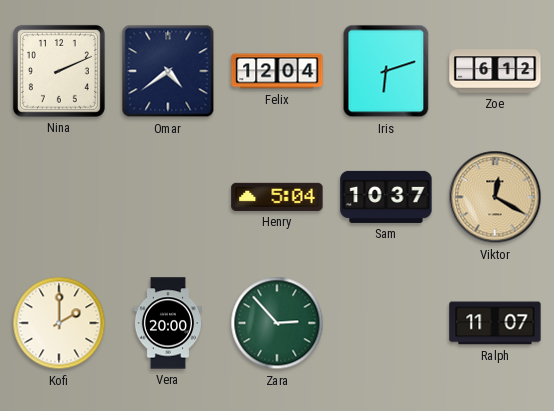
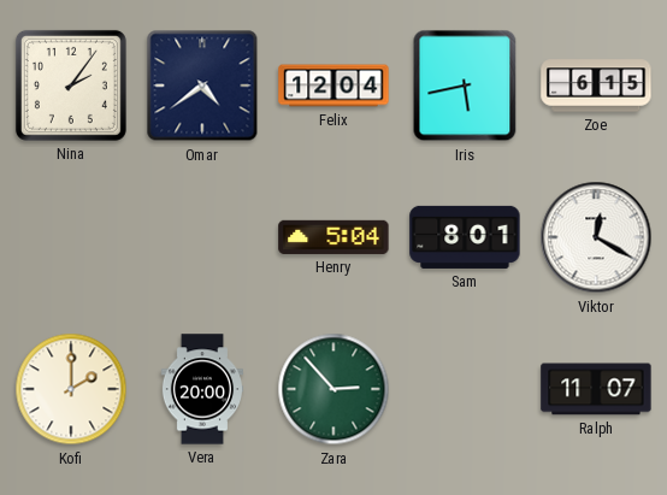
Nina: 2:11 -> 2:06 (71, 86)
Iris: 6:12 -> 5:43 (465, 86)
Zoe: 6:12 -> 6:15 (596, 86)
Sam: 10:37 -> 8:01 (465, 237)
Viktor dial: champagne -> white (596, 237)
